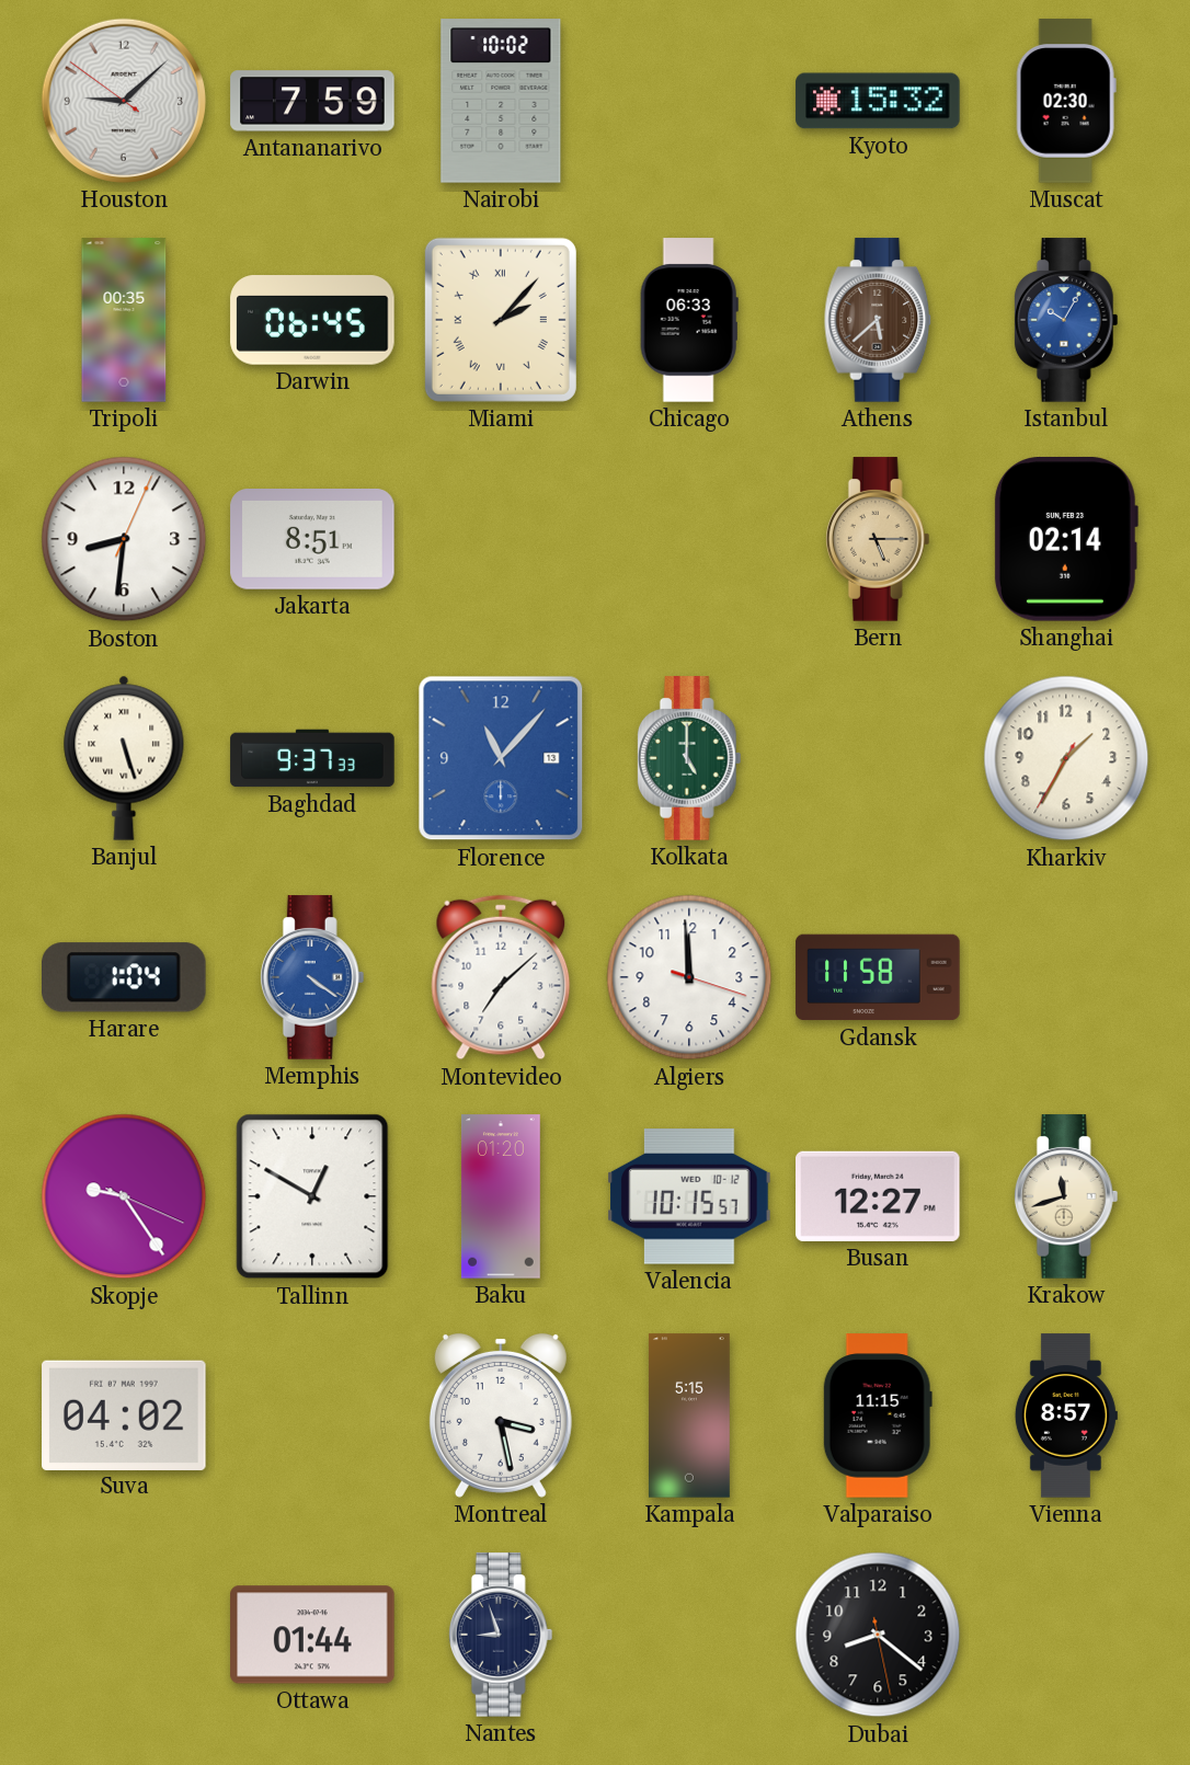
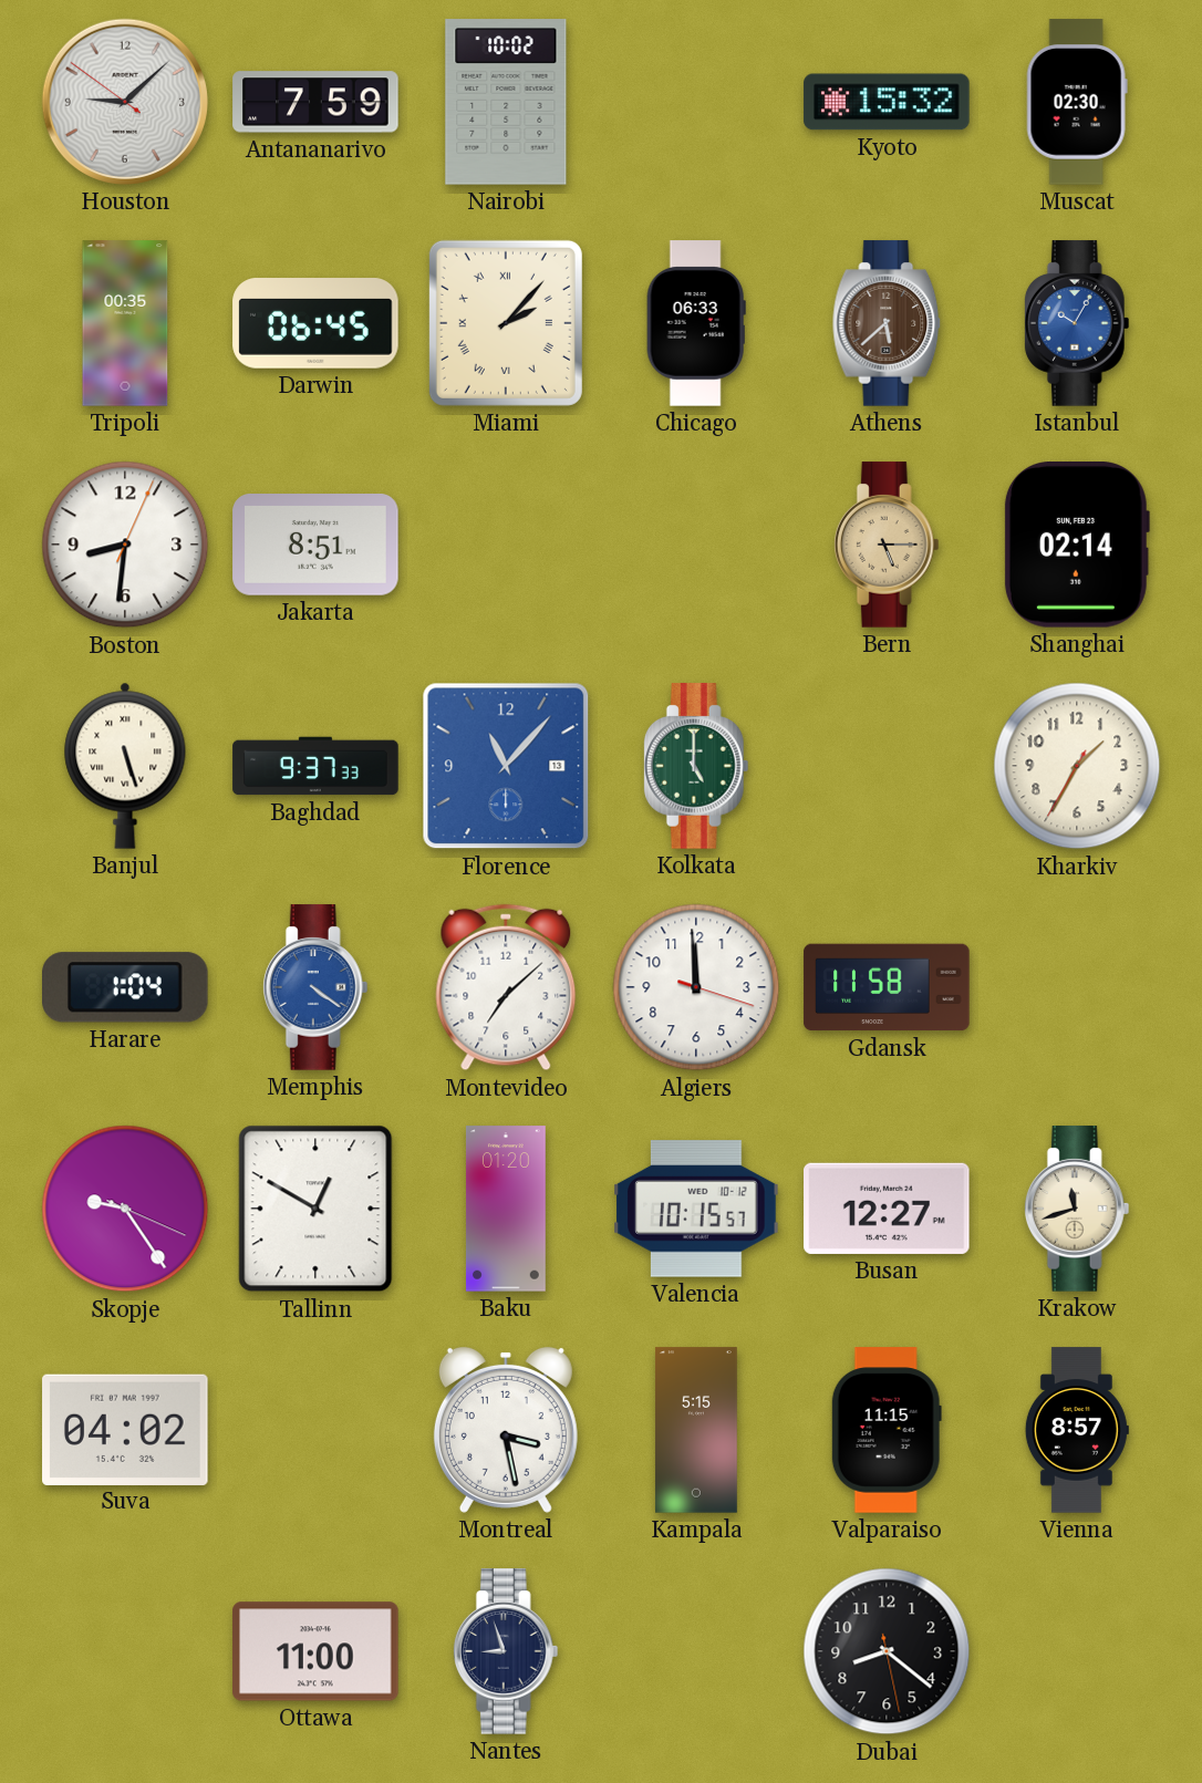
Ottawa: 01:44 -> 11:00 (315, 1651)
